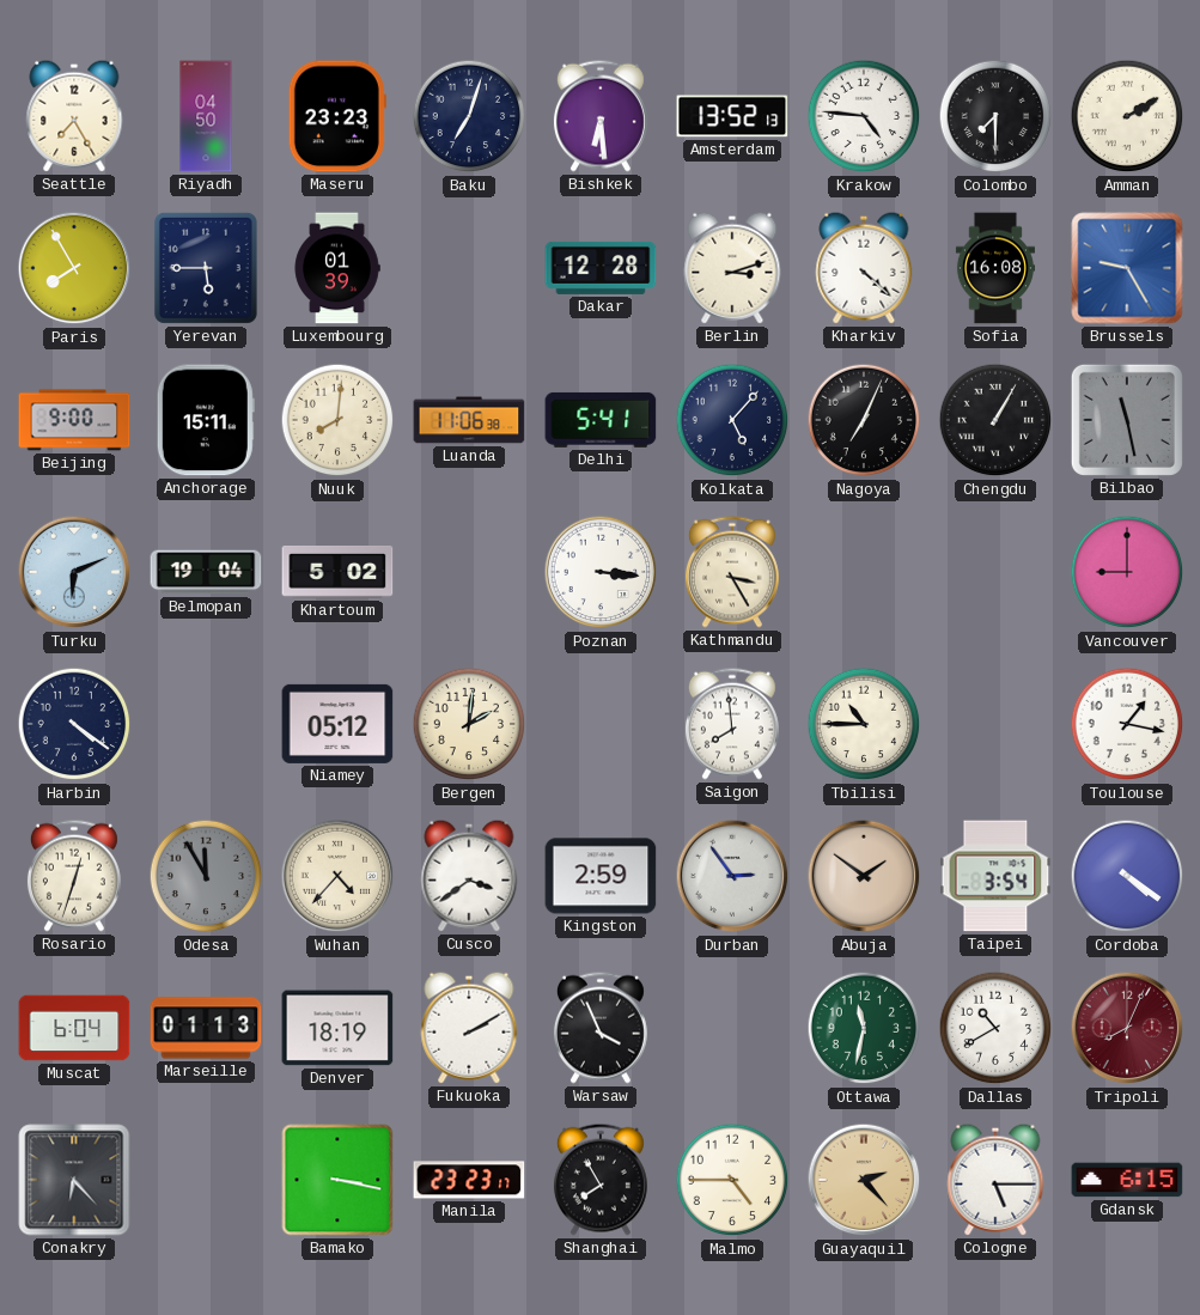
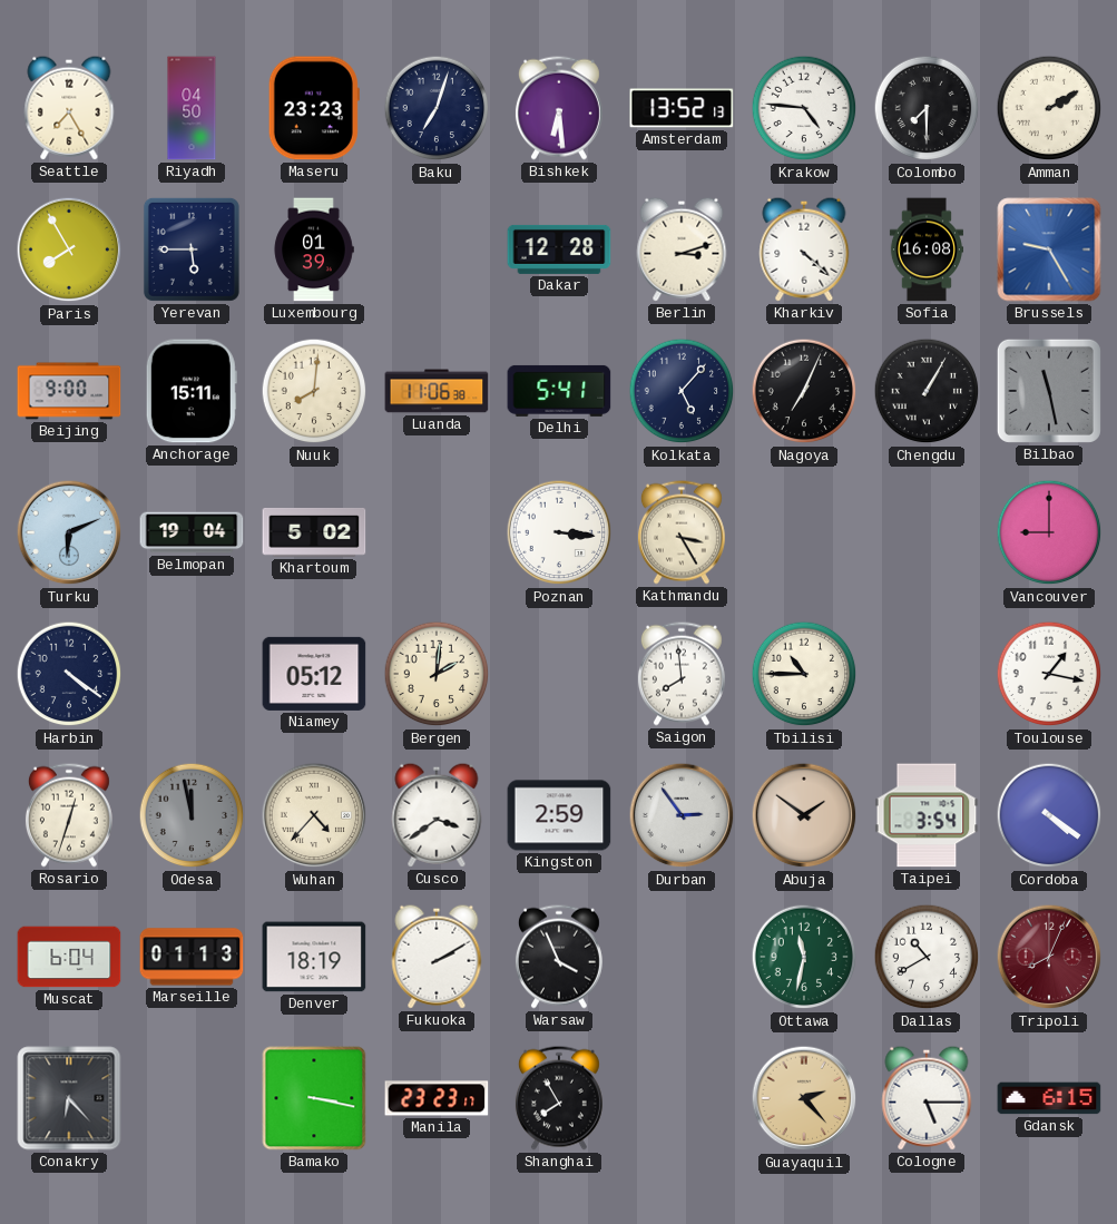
Odesa: 11:55 -> 11:58 (192, 815)
Malmo: 4:45 -> none (732, 1180)
